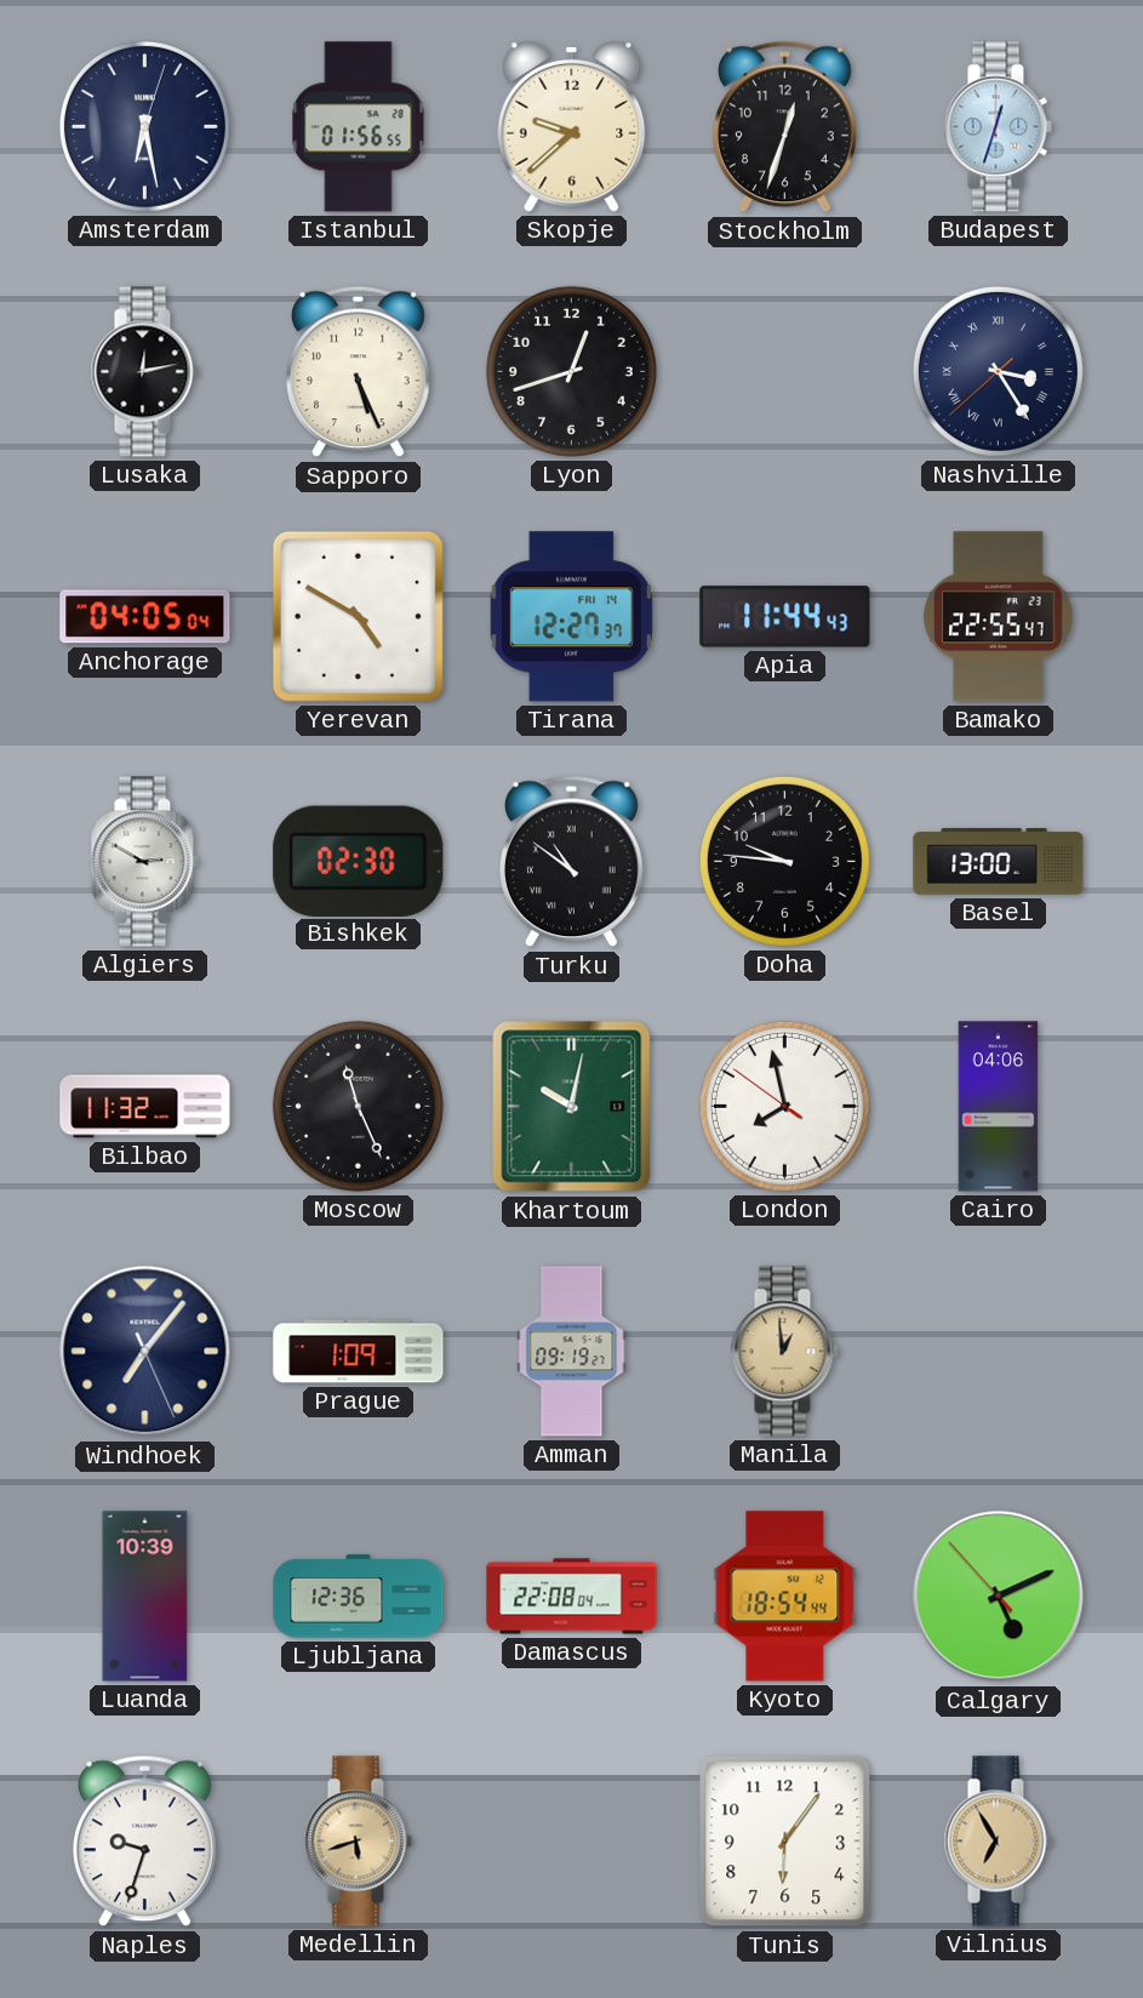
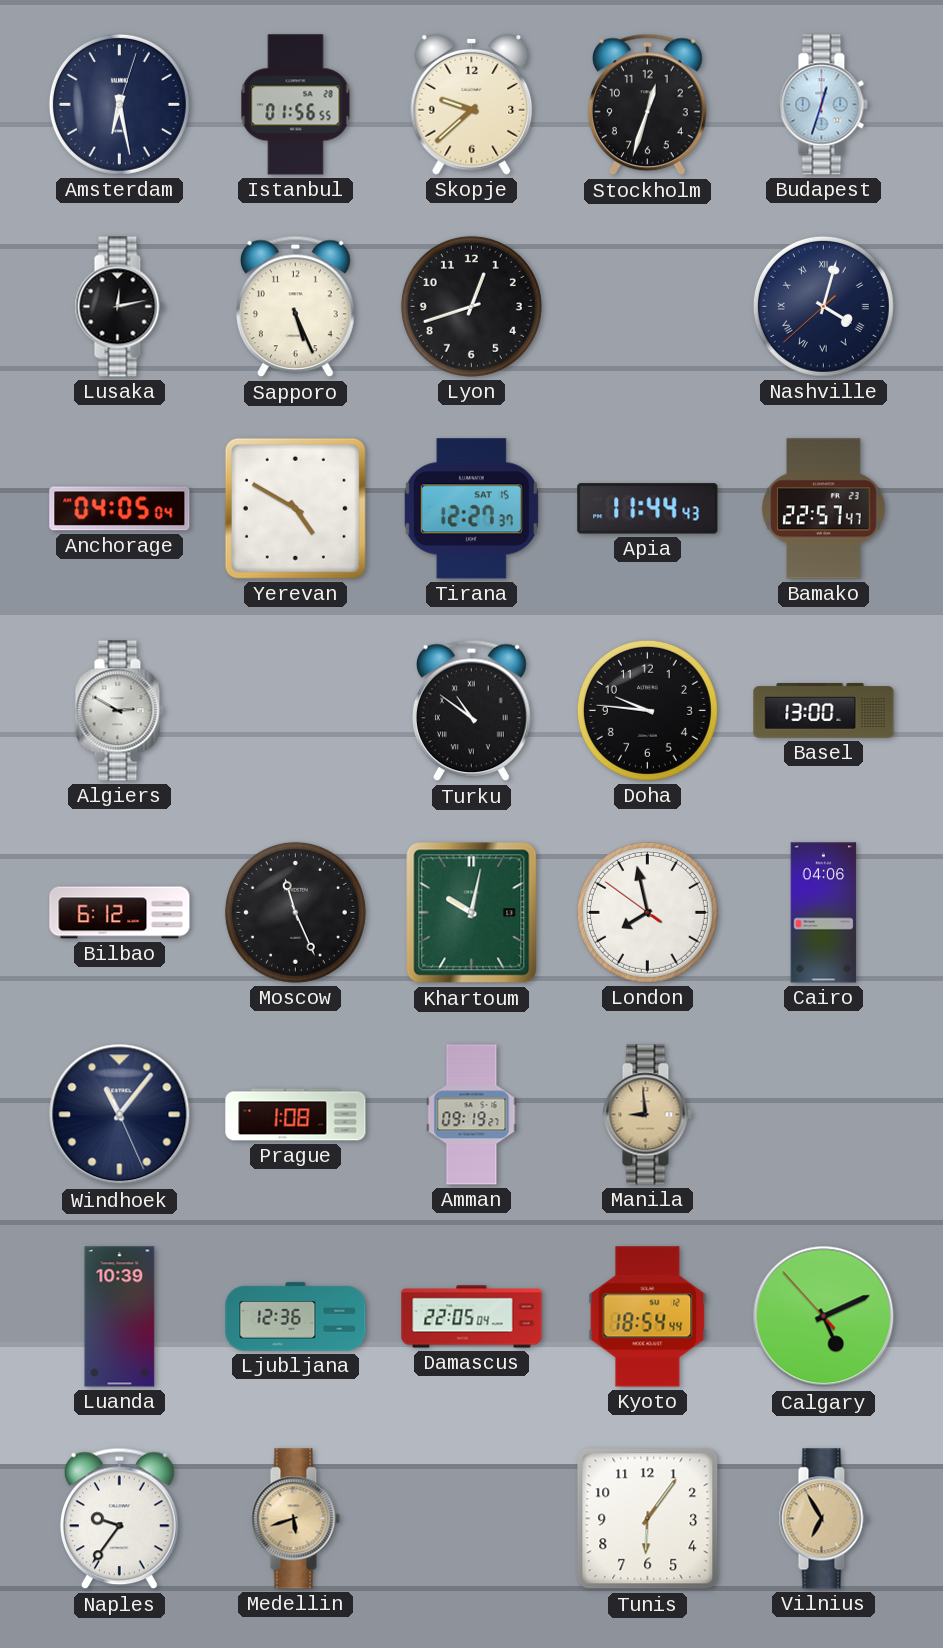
Nashville: 3:24 -> 4:02 (823, 306)
Tirana date: FRI 14 -> SAT 15 (471, 509)
Bamako: 22:55 -> 22:57 (824, 509)
Bishkek: 02:30 -> none (359, 861)
Bilbao: 11:32 -> 6:12 (120, 913)
Windhoek: 7:06 -> 11:06 (120, 1115)
Prague: 1:09 -> 1:08 (296, 1115)
Manila: 12:59 -> 8:59 (647, 1115)
Damascus: 22:08 -> 22:05 (472, 1317)
Naples: 9:33 -> 9:36 (120, 1519)
